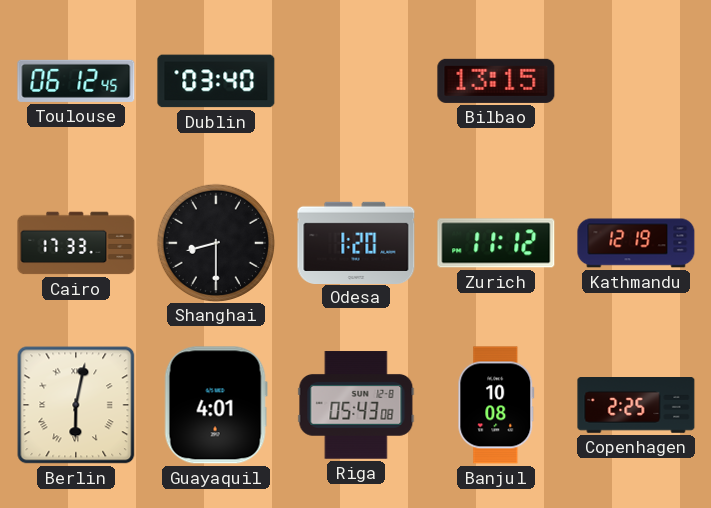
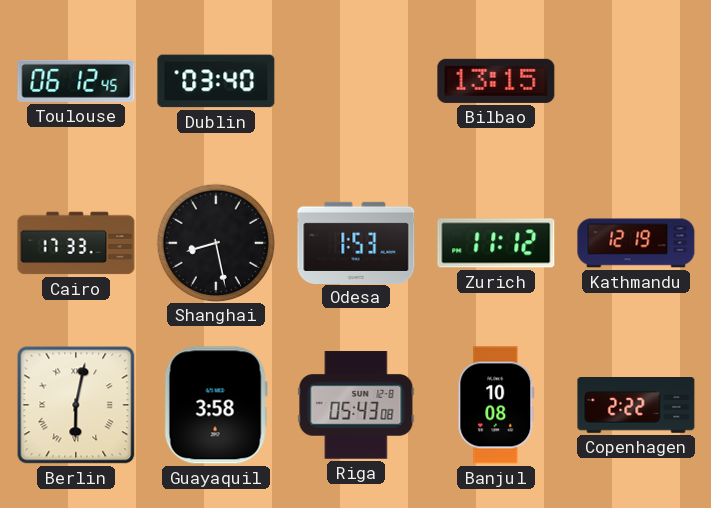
Shanghai: 8:30 -> 8:28 (215, 242)
Odesa: 1:20 -> 1:53 (356, 242)
Guayaquil: 4:01 -> 3:58 (216, 405)
Copenhagen: 2:25 -> 2:22 (636, 406)
